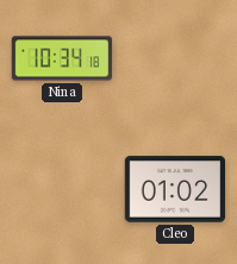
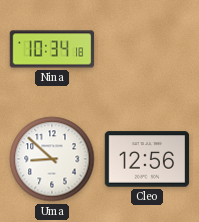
Uma: none -> 8:52 (52, 159)
Cleo: 01:02 -> 12:56 (147, 159)
